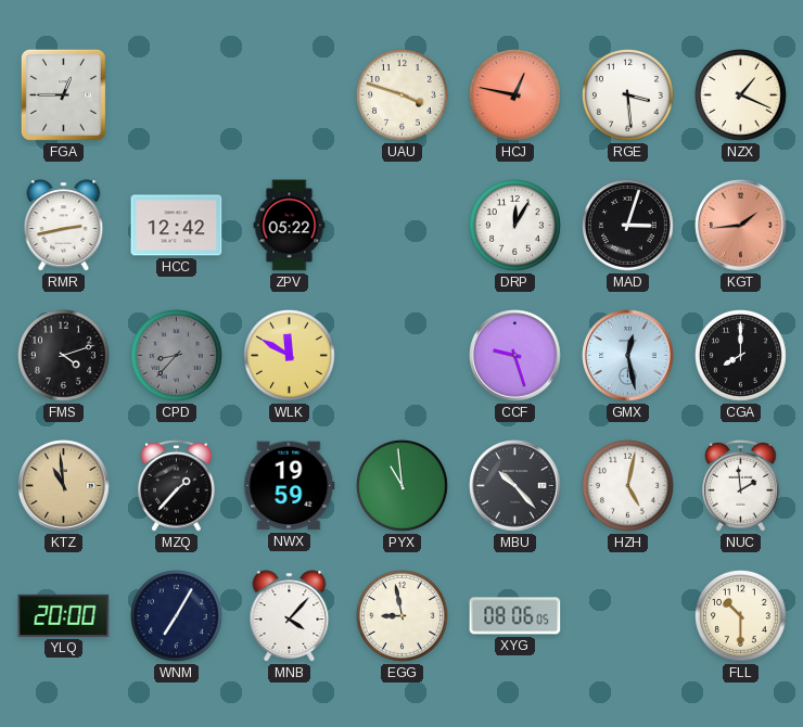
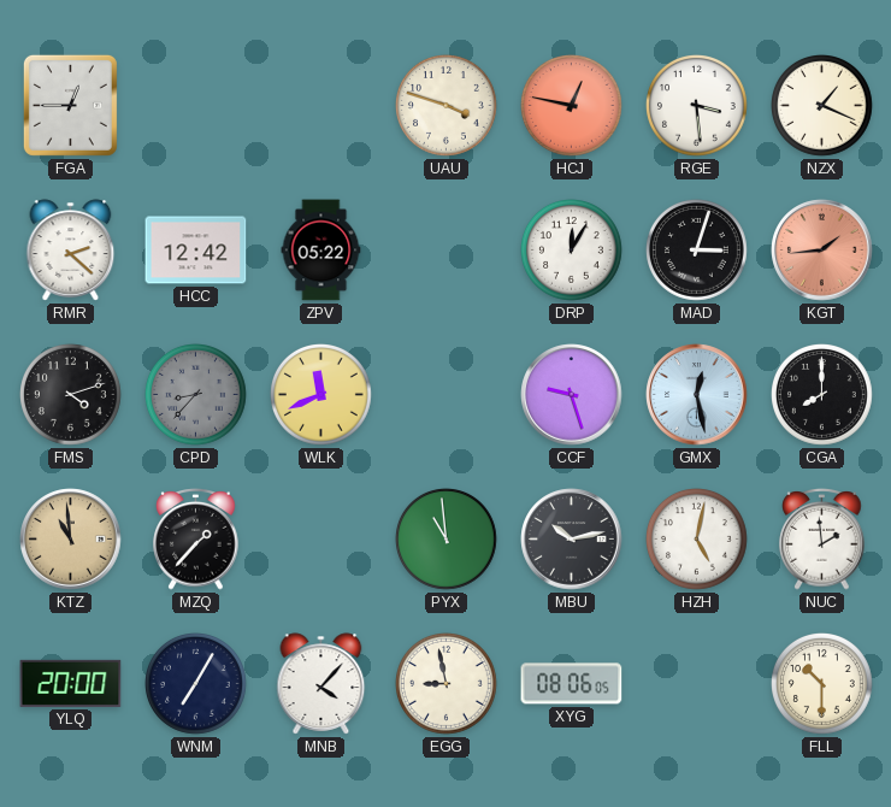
RMR: 2:43 -> 2:22 (71, 251)
WLK: 11:50 -> 11:41 (321, 395)
NWX: 19:59 -> none (290, 486)
MBU: 10:23 -> 10:13 (572, 540)
